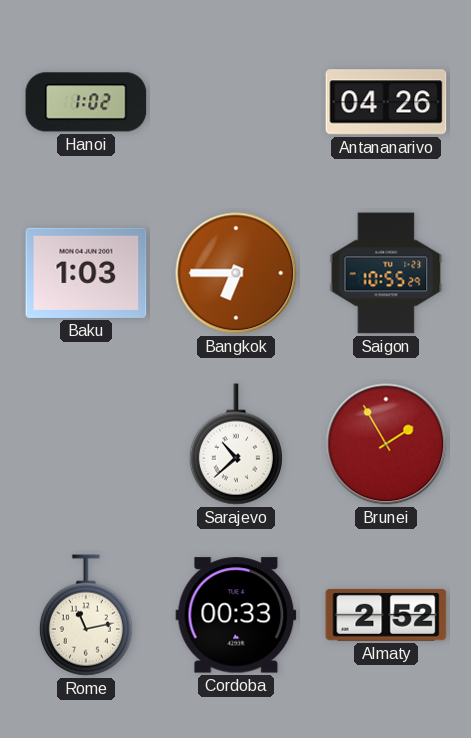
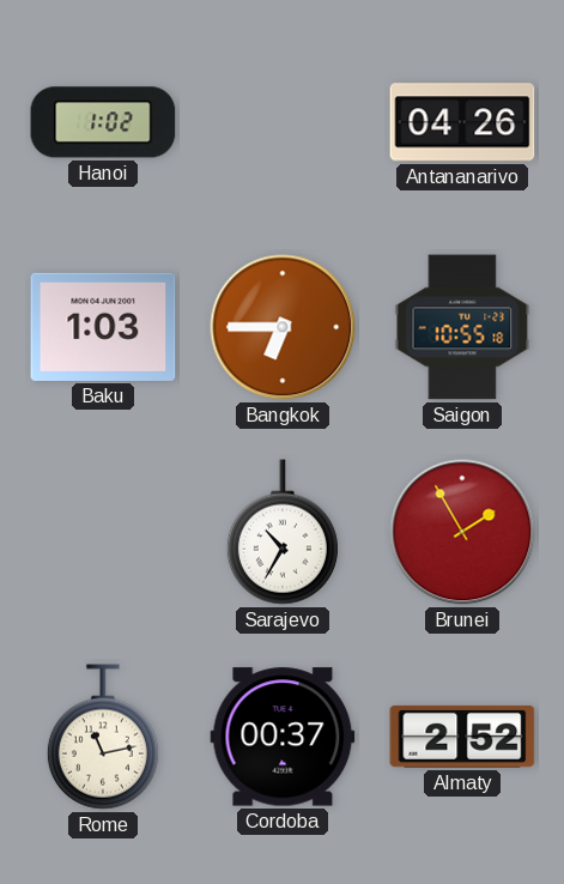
Saigon: 10:55:29 -> 10:55:18 (462, 327)
Sarajevo: 10:38 -> 10:35 (283, 532)
Cordoba: 00:33 -> 00:37 (283, 737)
